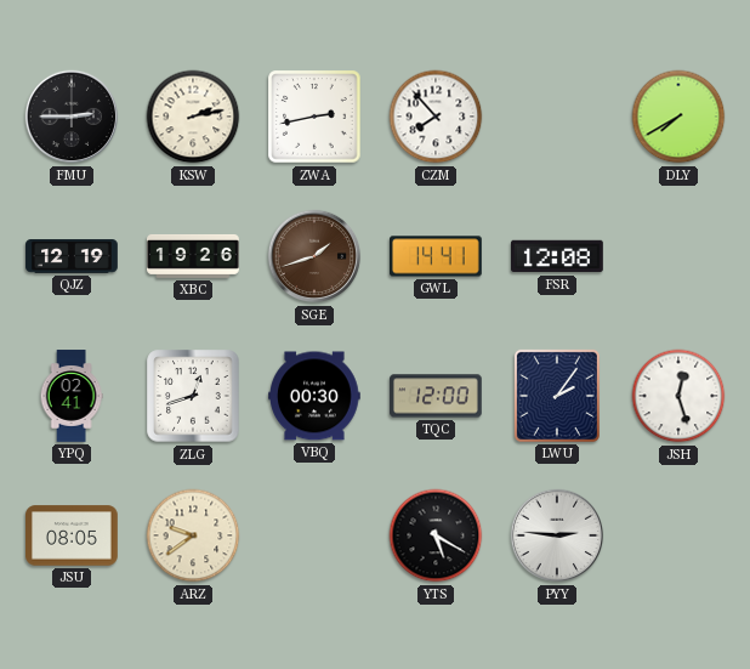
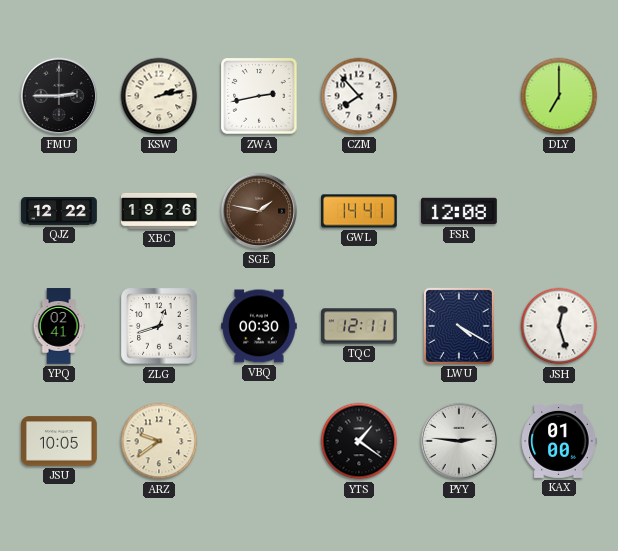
DLY: 7:40 -> 7:00 (559, 96)
QJZ: 12:19 -> 12:22 (59, 212)
SGE: 1:42 -> 1:47 (259, 211)
TQC: 12:00 -> 12:11 (359, 326)
LWU: 2:06 -> 4:20 (459, 326)
JSU: 08:05 -> 10:05 (60, 441)
YTS: 5:20 -> 1:21 (359, 441)
KAX: none -> 01:00 (559, 441)
